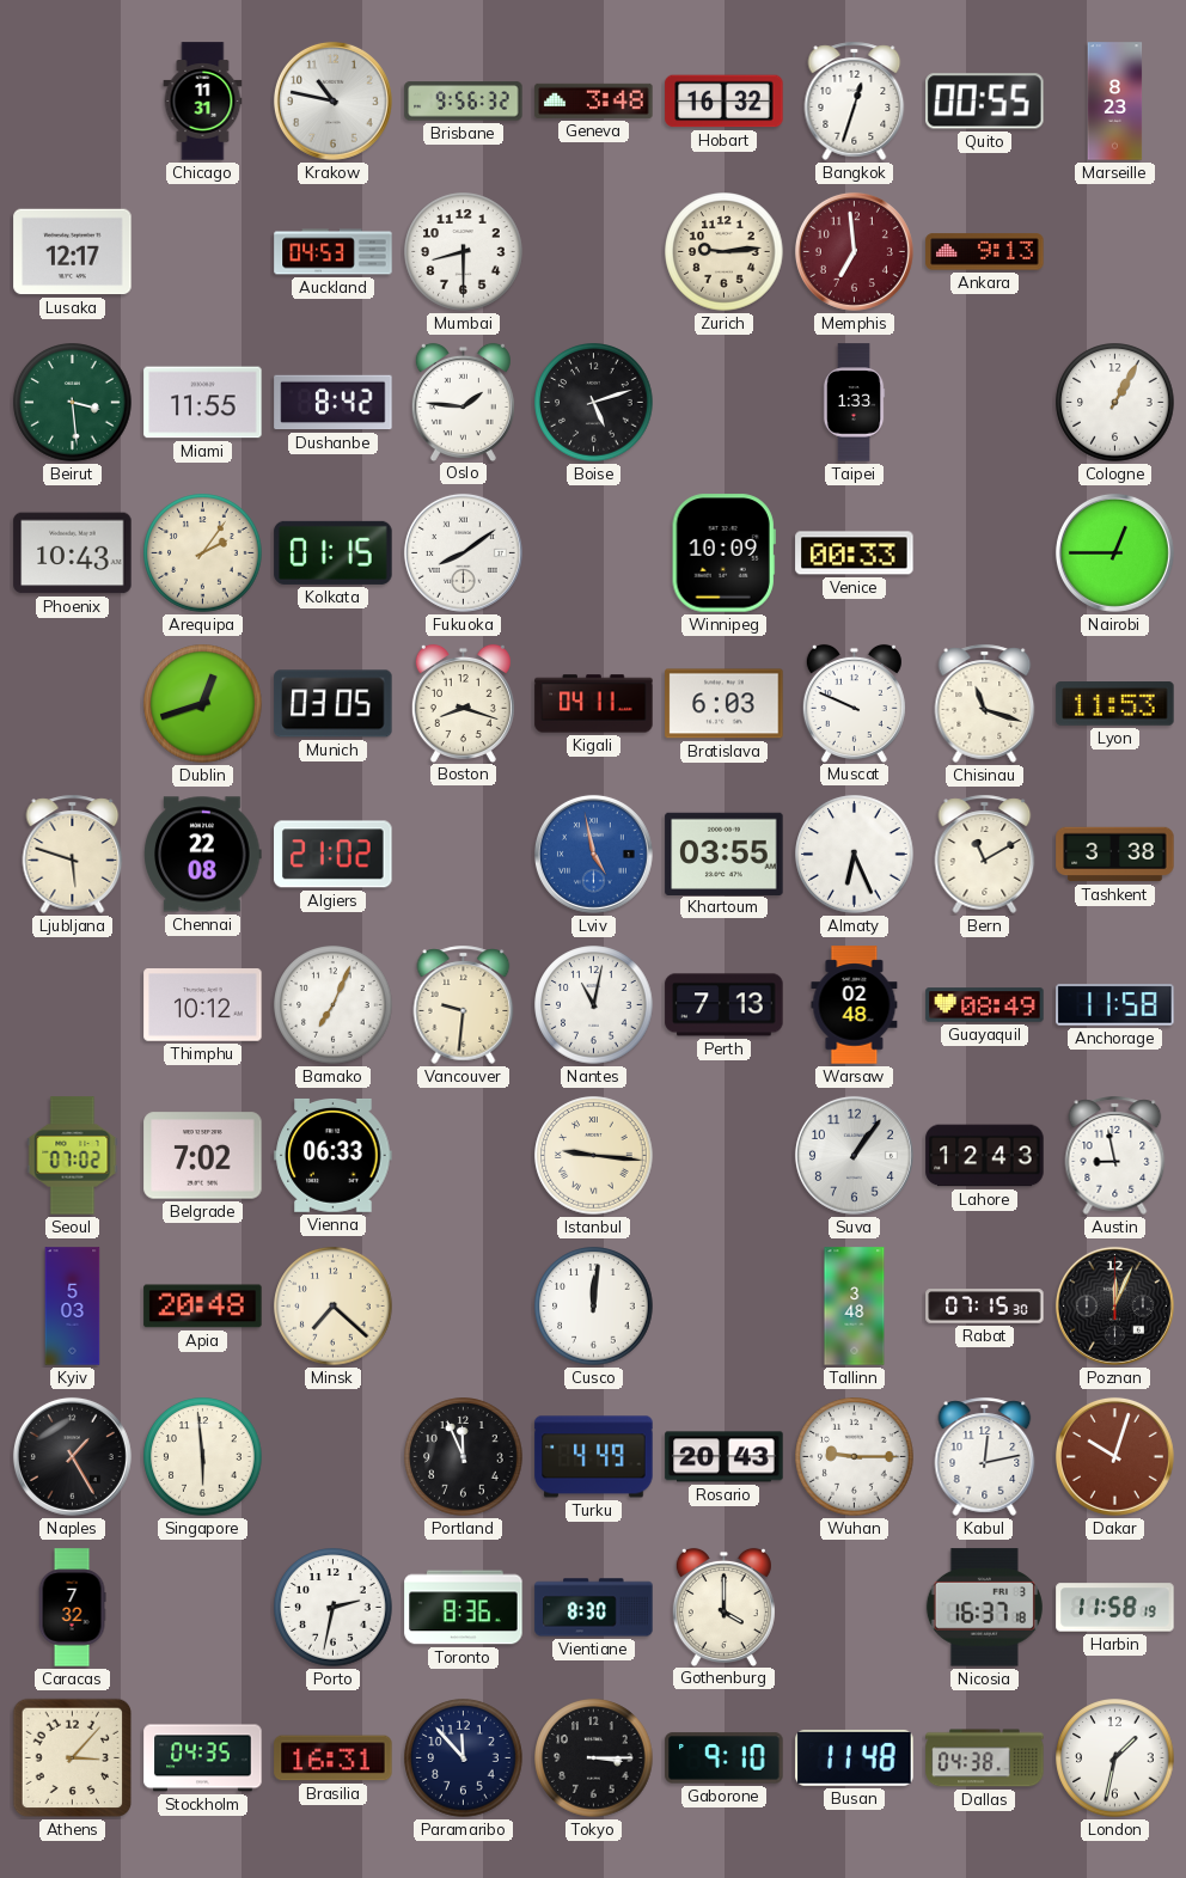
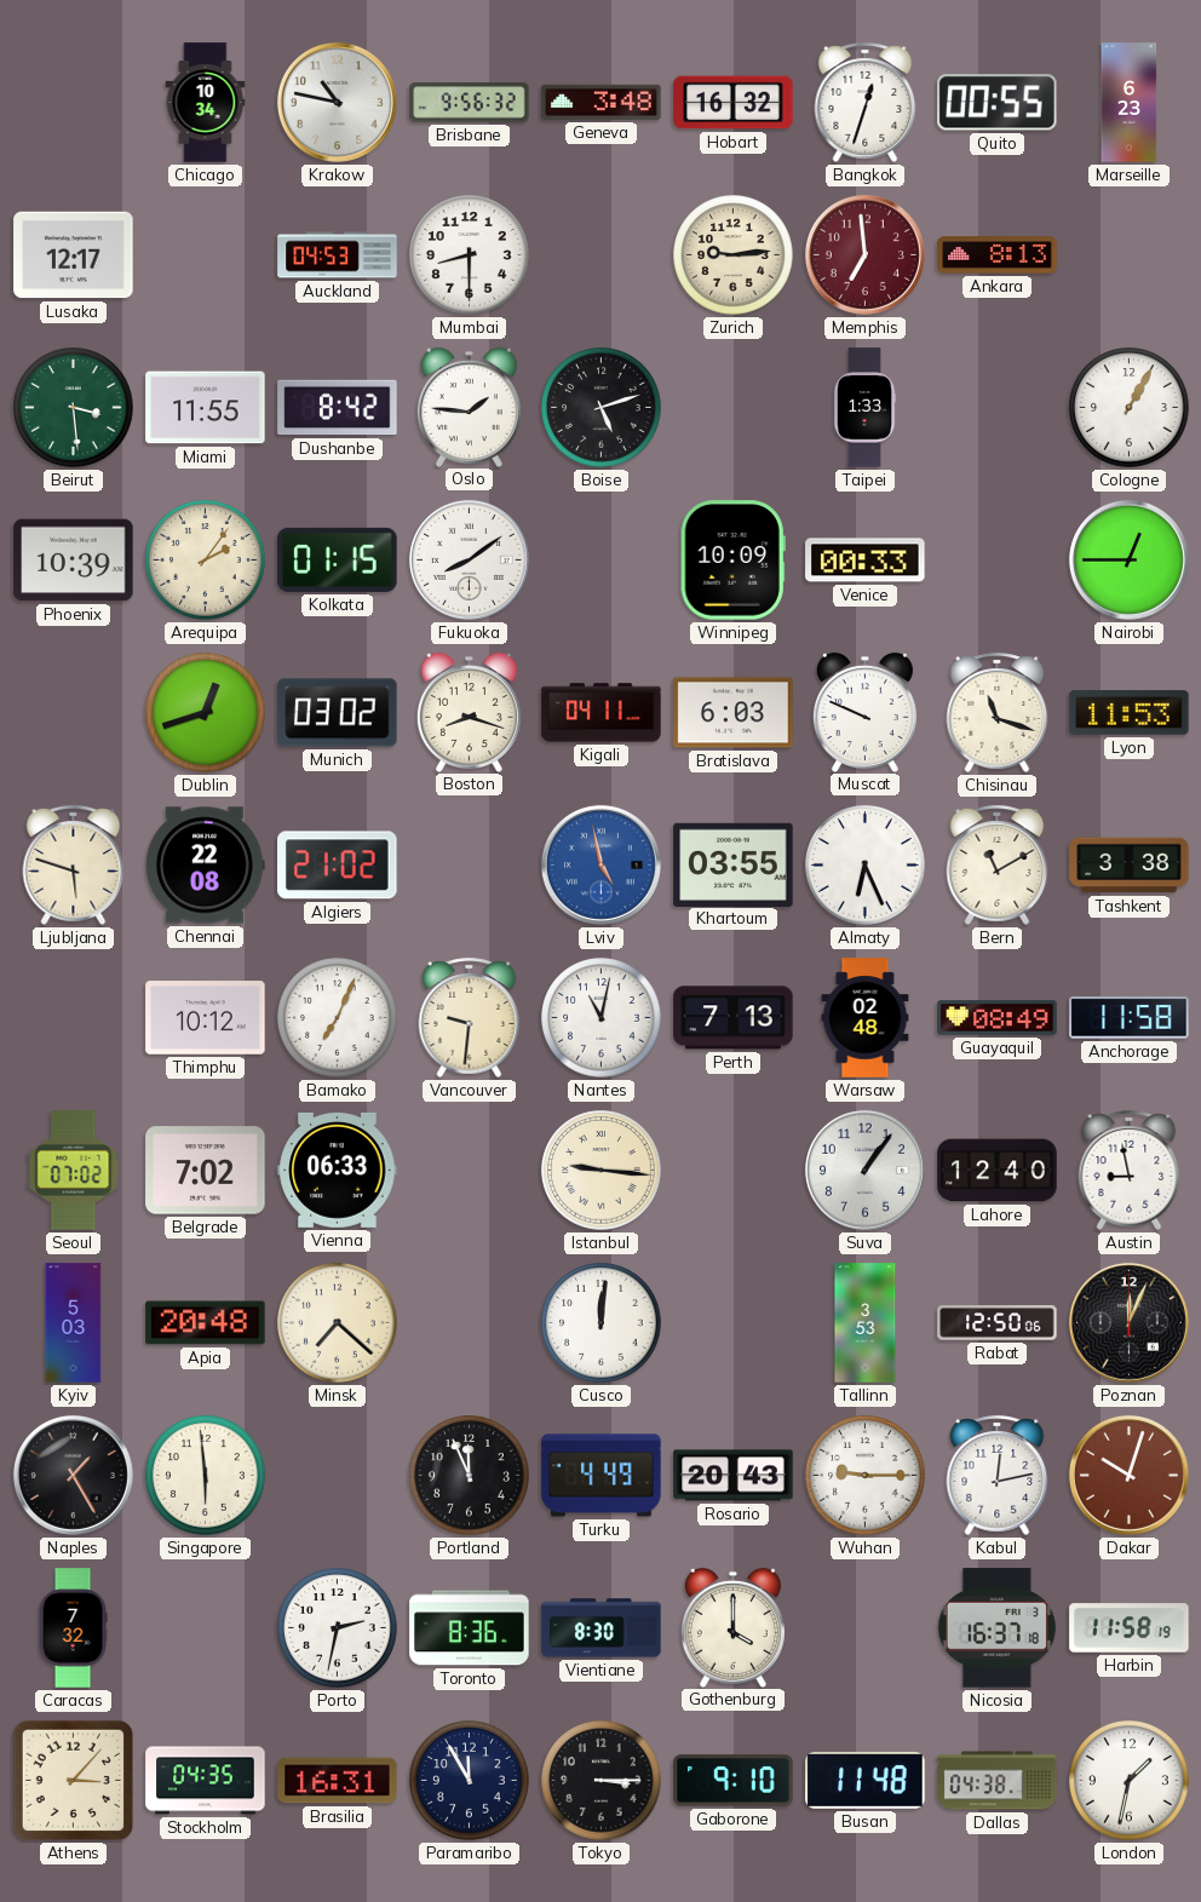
Chicago: 11:31 -> 10:34 (206, 103)
Marseille: 8:23 -> 6:23 (1130, 103)
Ankara: 9:13 -> 8:13 (998, 255)
Phoenix: 10:43 -> 10:39 (74, 561)
Munich: 03:05 -> 03:02 (338, 713)
Lahore: 12:43 -> 12:40 (998, 1171)
Tallinn: 3:48 -> 3:53 (866, 1323)
Rabat: 07:15 -> 12:50 (998, 1323)
Paramaribo: 11:53 -> 11:55 (470, 1781)
